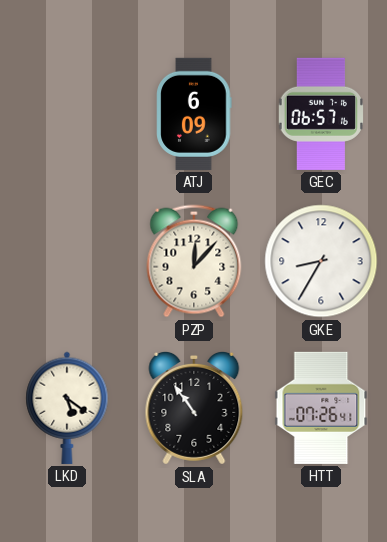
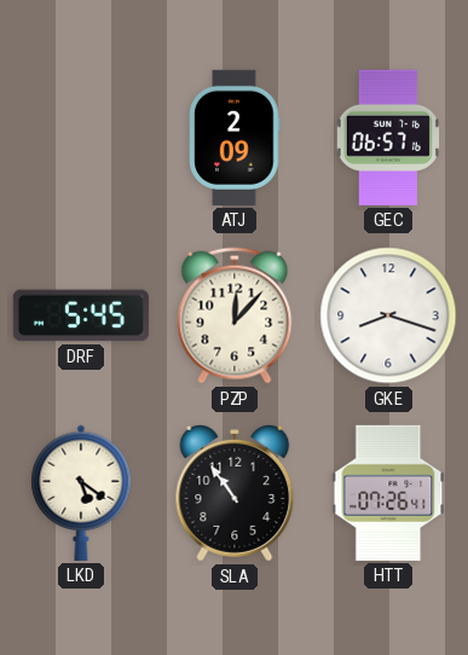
ATJ: 6:09 -> 2:09 (235, 138)
DRF: none -> 5:45 (81, 315)
GKE: 8:35 -> 8:18 (388, 315)
